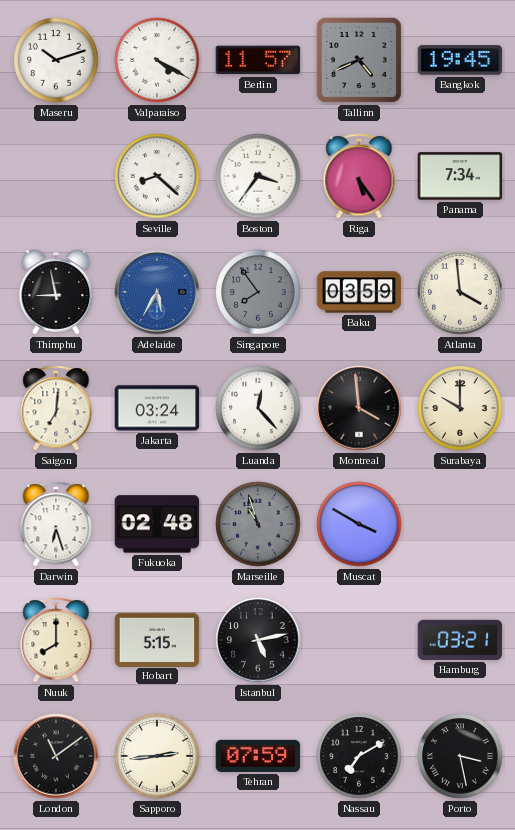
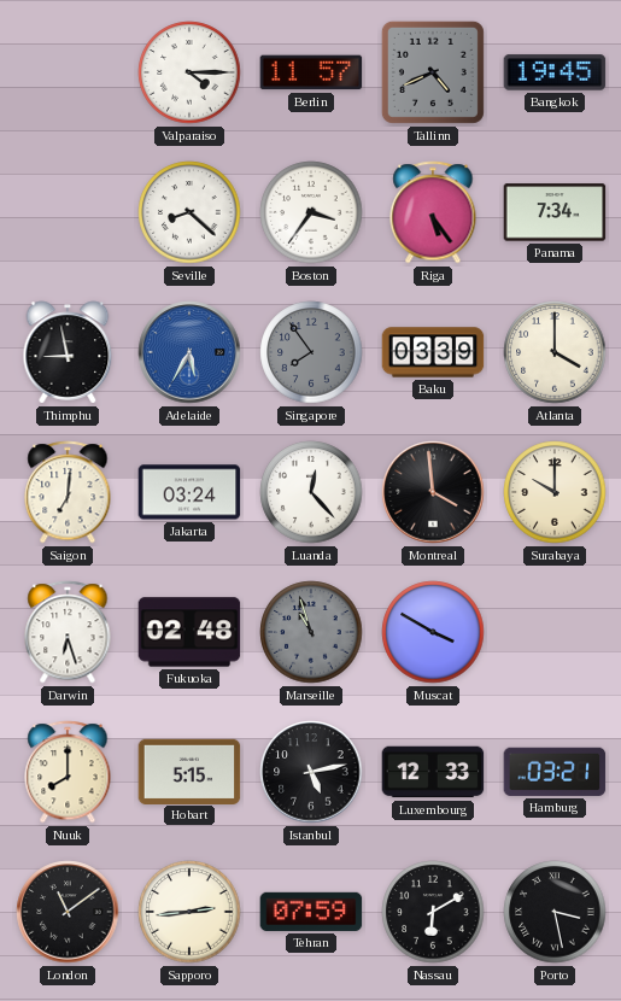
Maseru: 10:12 -> none (56, 60)
Valparaiso: 4:20 -> 4:15 (189, 72)
Baku: 03:59 -> 03:39 (433, 352)
Atlanta: 3:59 -> 4:00 (555, 352)
Luxembourg: none -> 12:33 (433, 772)
Nassau: 7:10 -> 6:10 (433, 912)
